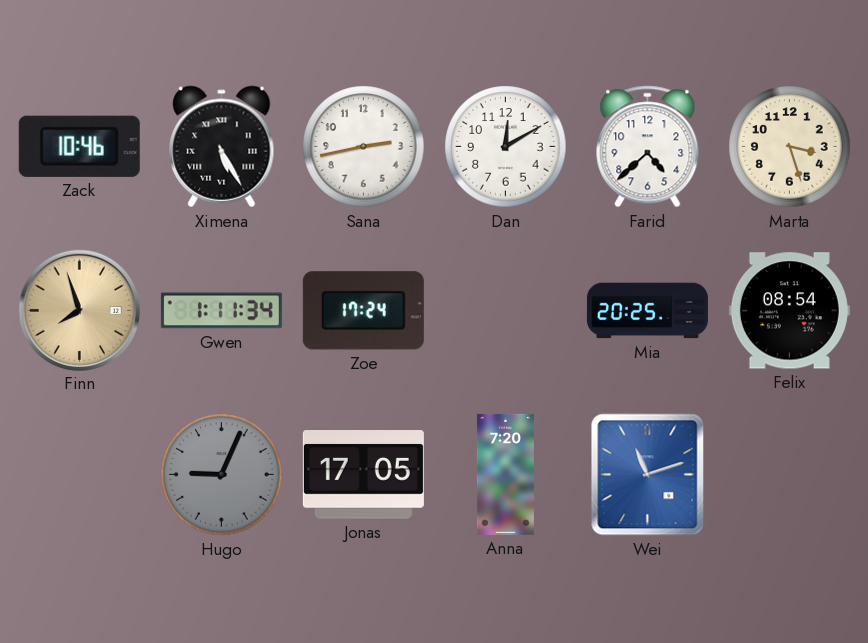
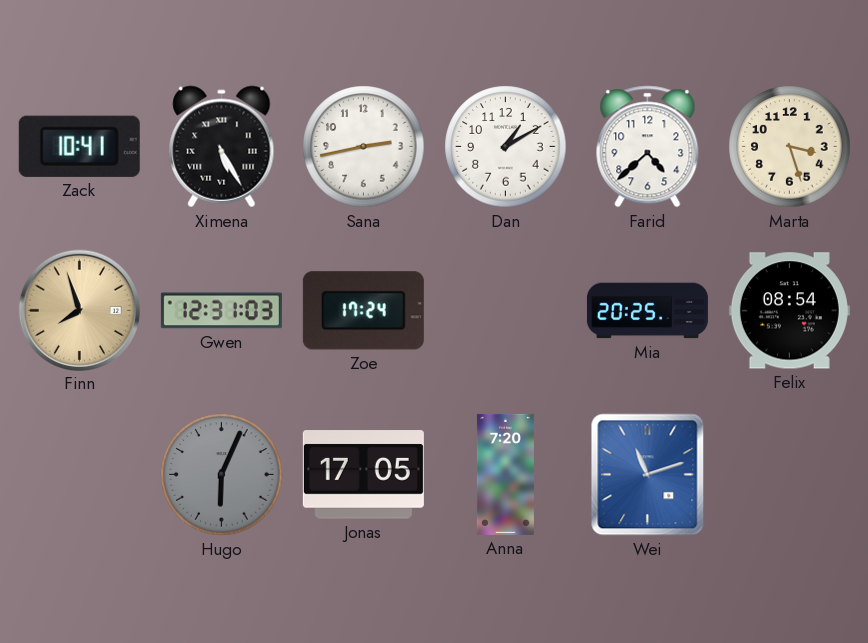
Zack: 10:46 -> 10:41 (79, 146)
Dan: 12:10 -> 1:10 (506, 147)
Gwen: 1:11 -> 12:31 (221, 311)
Hugo: 9:04 -> 6:04 (222, 475)
